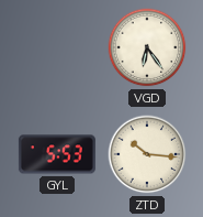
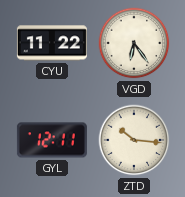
CYU: none -> 11:22 (52, 43)
GYL: 5:53 -> 12:11 (52, 140)
